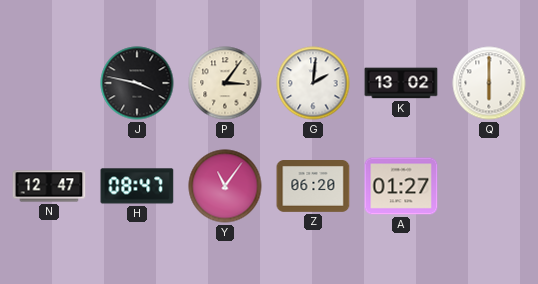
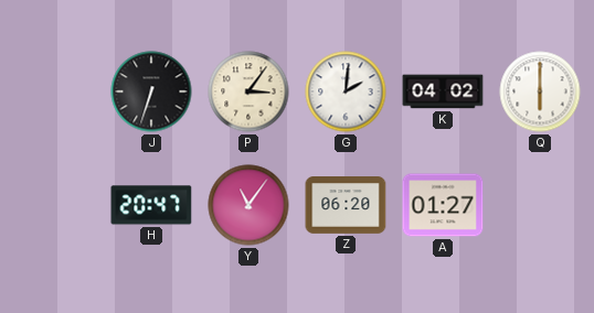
J: 3:47 -> 6:33 (151, 91)
K: 13:02 -> 04:02 (443, 91)
N: 12:47 -> none (49, 186)
H: 08:47 -> 20:47 (151, 205)
